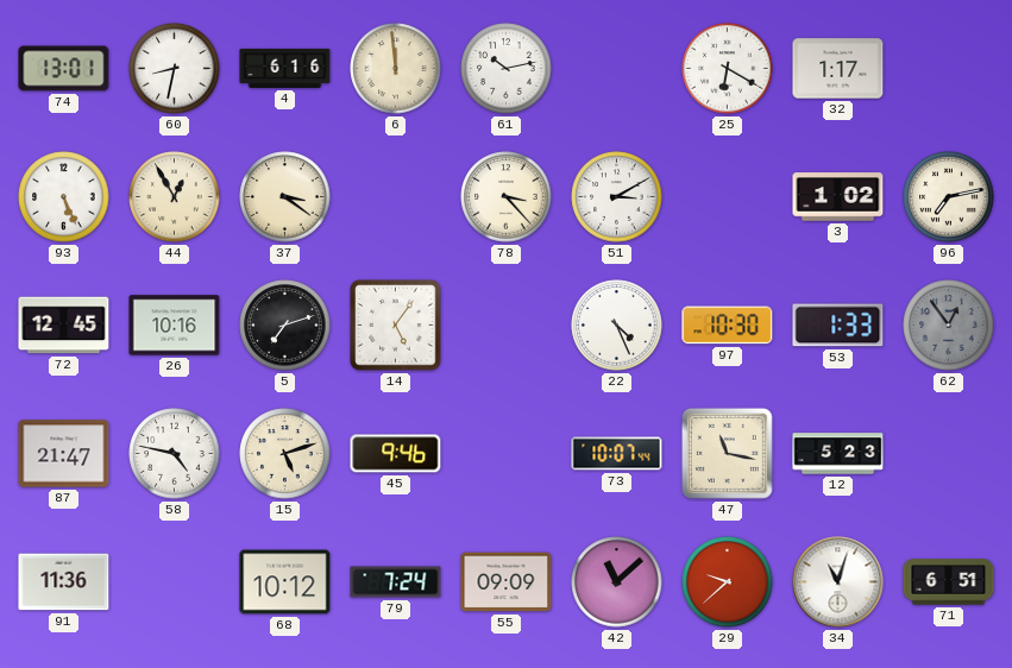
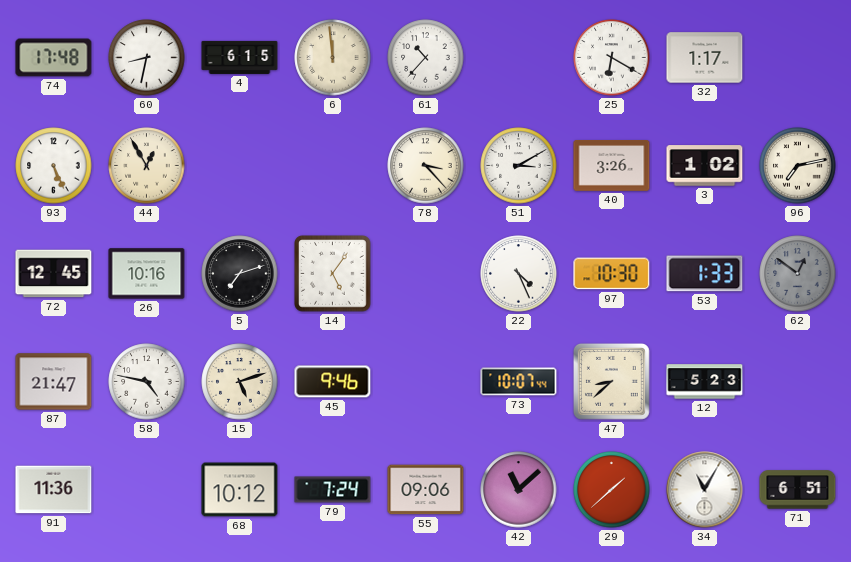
74: 13:01 -> 17:48 (54, 58)
4: 6:16 -> 6:15 (240, 57)
61: 10:13 -> 10:37 (426, 58)
37: 3:21 -> none (285, 197)
40: none -> 3:26 (612, 166)
62: 12:54 -> 12:51 (798, 274)
47: 11:17 -> 8:38 (611, 381)
55: 09:09 -> 09:06 (426, 490)
29: 9:38 -> 1:38 (612, 490)
34: 11:03 -> 11:05 (705, 490)
